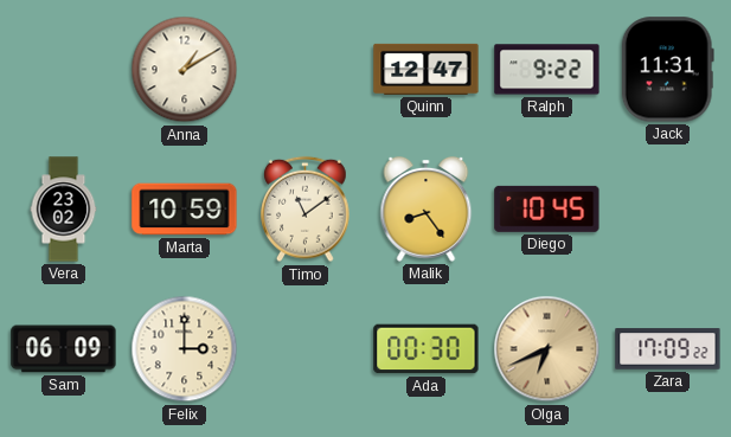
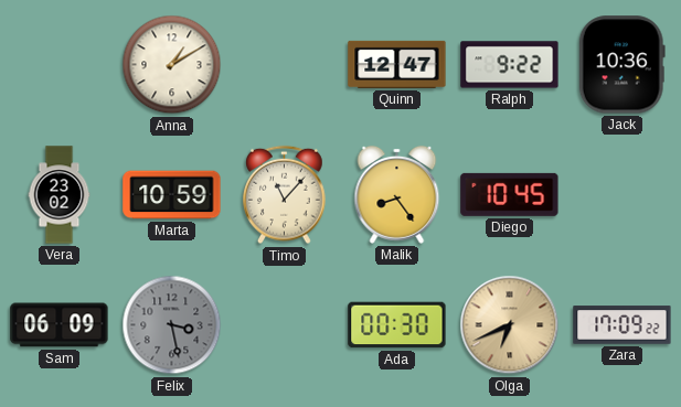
Jack: 11:31 -> 10:36 (621, 65)
Timo: 11:09 -> 11:07 (285, 195)
Felix: 3:00 -> 3:28 (172, 325)
Felix dial: cream -> grey (172, 325)
